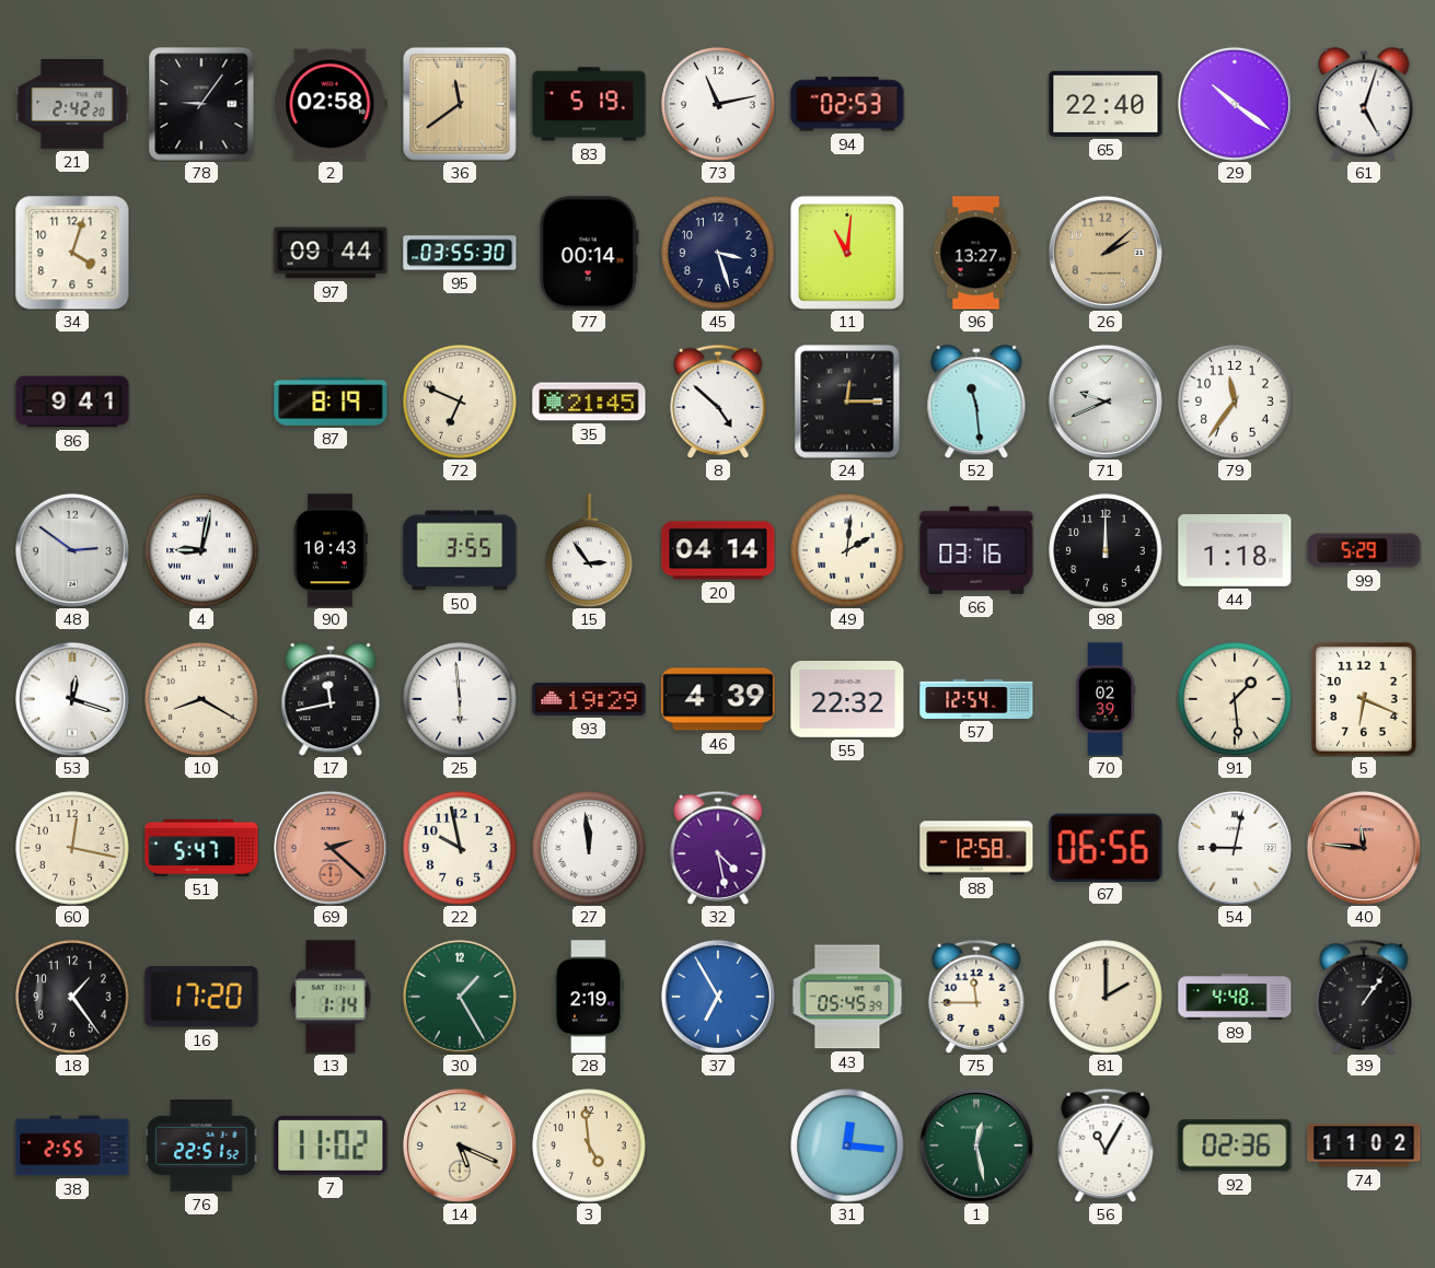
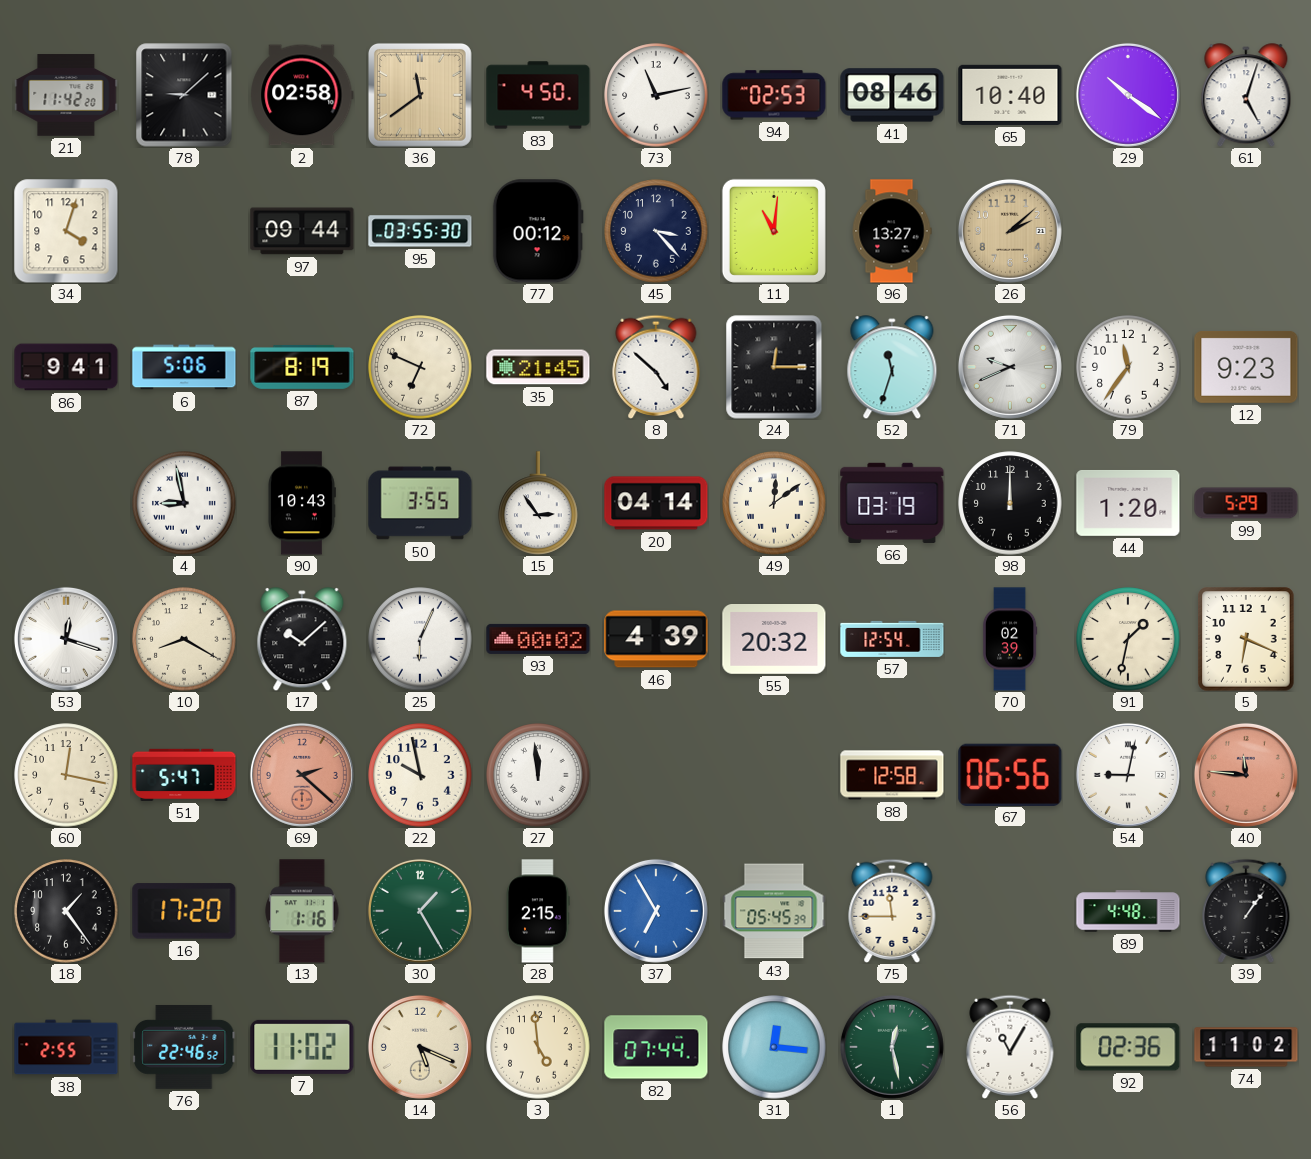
21: 2:42 -> 11:42 (66, 95)
78: 9:06 -> 9:08 (184, 95)
83: 5:19 -> 4:50 (538, 95)
41: none -> 08:46 (892, 95)
65: 22:40 -> 10:40 (1010, 95)
77: 00:14 -> 00:12 (538, 231)
45: 3:27 -> 3:23 (656, 231)
6: none -> 5:06 (184, 367)
52: 11:29 -> 11:33 (892, 367)
12: none -> 9:23 (1246, 367)
48: 2:51 -> none (72, 550)
4: 9:02 -> 8:58 (184, 503)
49: 2:01 -> 12:09 (774, 503)
66: 03:16 -> 03:19 (892, 503)
44: 1:18 -> 1:20 (1128, 503)
17: 11:43 -> 10:08 (302, 639)
25: 5:59 -> 6:04 (420, 639)
93: 19:29 -> 00:02 (538, 639)
55: 22:32 -> 20:32 (774, 640)
91: 1:29 -> 1:32 (1128, 639)
32: 4:28 -> none (718, 848)
13: 1:14 -> 1:16 (302, 911)
28: 2:19 -> 2:15 (538, 911)
81: 2:00 -> none (1106, 997)
76: 22:51 -> 22:46 (184, 1047)
82: none -> 07:44 (656, 1047)
